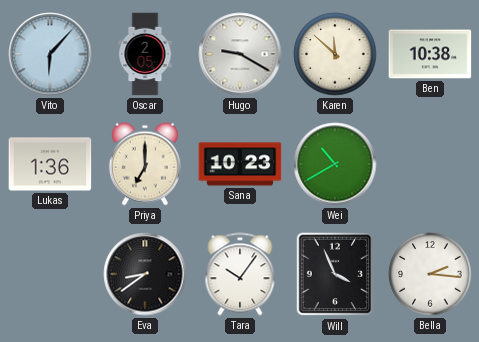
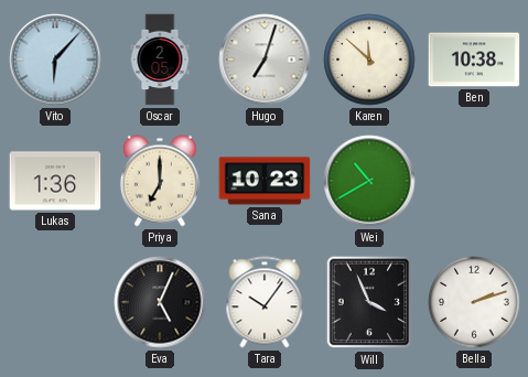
Hugo: 9:20 -> 7:03 (265, 60)
Eva: 8:39 -> 5:04 (160, 302)
Bella: 2:16 -> 2:12 (474, 302)
